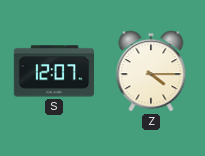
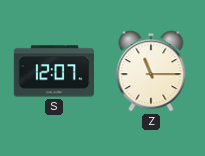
Z: 4:15 -> 11:15 (151, 71)
